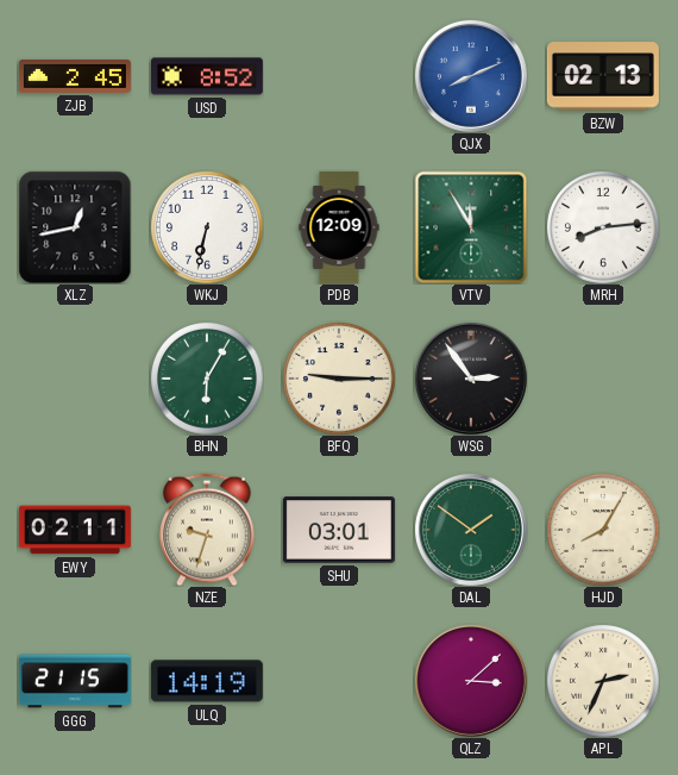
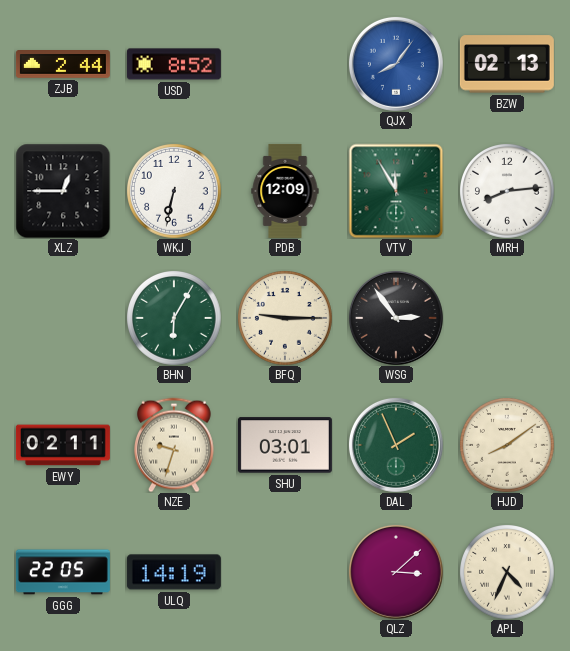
ZJB: 2:45 -> 2:44 (63, 64)
QJX: 8:11 -> 8:06 (396, 64)
XLZ: 12:43 -> 12:45 (63, 191)
DAL: 1:51 -> 1:56 (396, 445)
HJD: 8:05 -> 8:09 (507, 445)
GGG: 21:15 -> 22:05 (63, 572)
APL: 2:34 -> 4:34 (507, 572)
